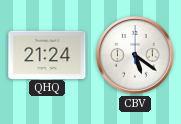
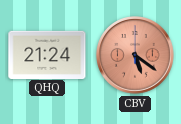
CBV dial: white -> salmon (136, 56)
